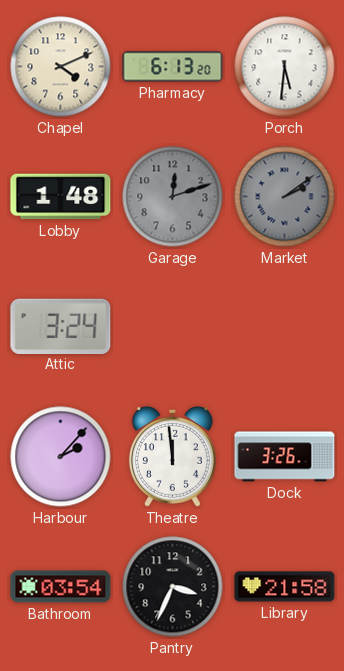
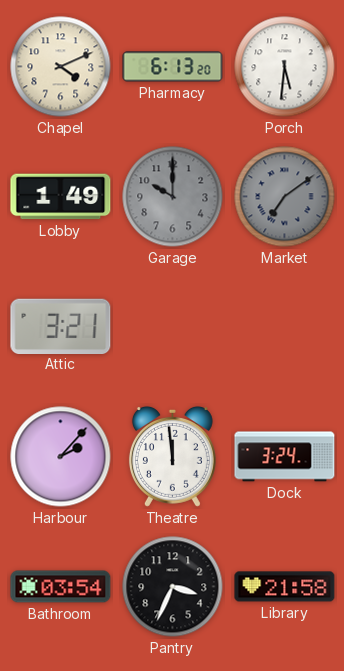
Lobby: 1:48 -> 1:49 (61, 197)
Garage: 12:12 -> 10:00 (173, 197)
Market: 2:09 -> 7:09 (285, 197)
Attic: 3:24 -> 3:21 (61, 326)
Dock: 3:26 -> 3:24 (285, 457)
